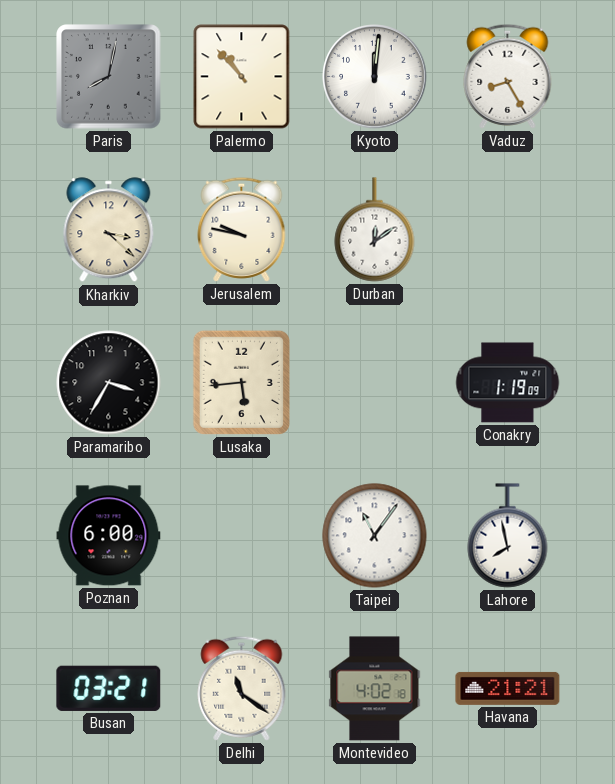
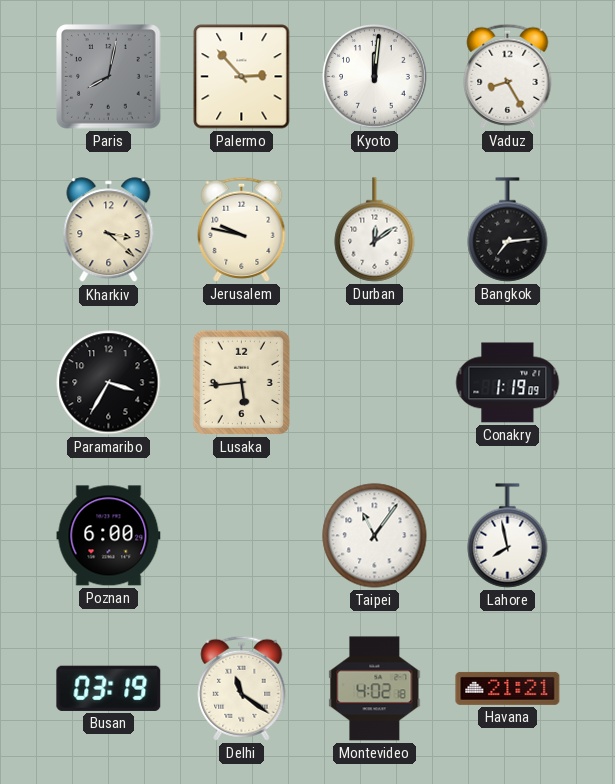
Palermo: 10:53 -> 2:53 (242, 77)
Bangkok: none -> 7:14 (508, 230)
Busan: 03:21 -> 03:19 (109, 688)
